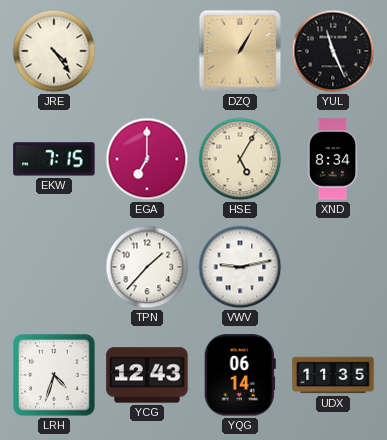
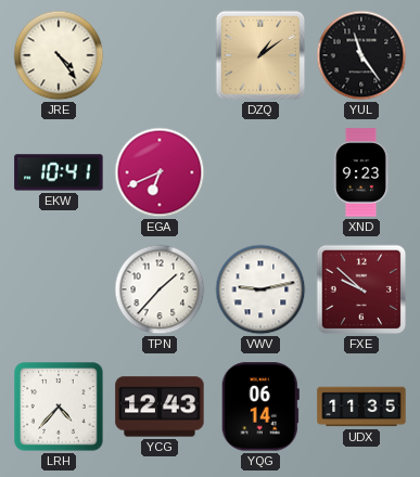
DZQ: 1:05 -> 1:09 (260, 55)
YUL: 11:26 -> 11:24 (361, 55)
EKW: 7:15 -> 10:41 (59, 172)
EGA: 7:00 -> 6:41 (160, 172)
HSE: 5:05 -> none (240, 159)
XND: 8:34 -> 9:23 (361, 172)
FXE: none -> 9:52 (361, 289)
LRH: 4:33 -> 4:37 (59, 407)
